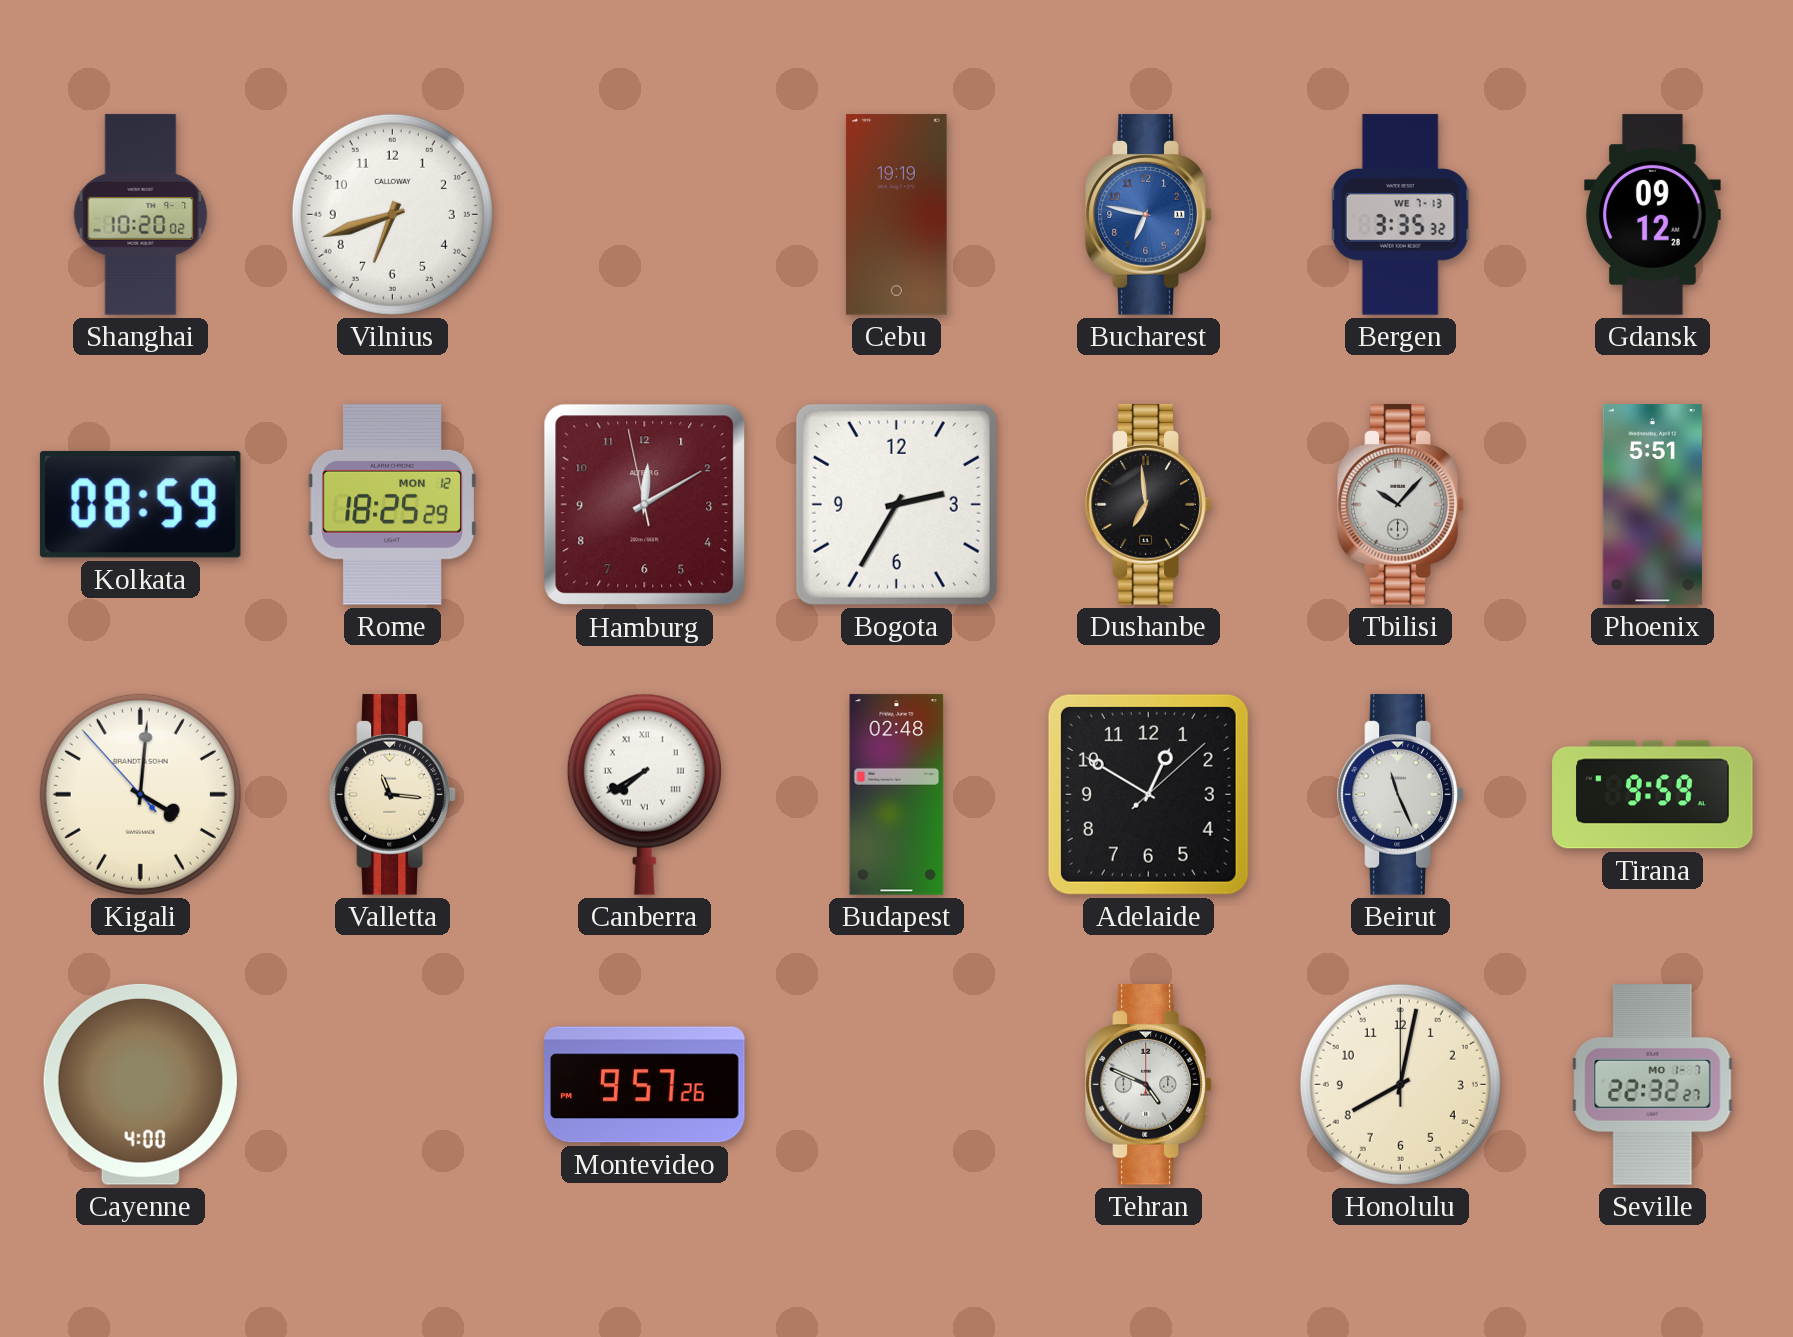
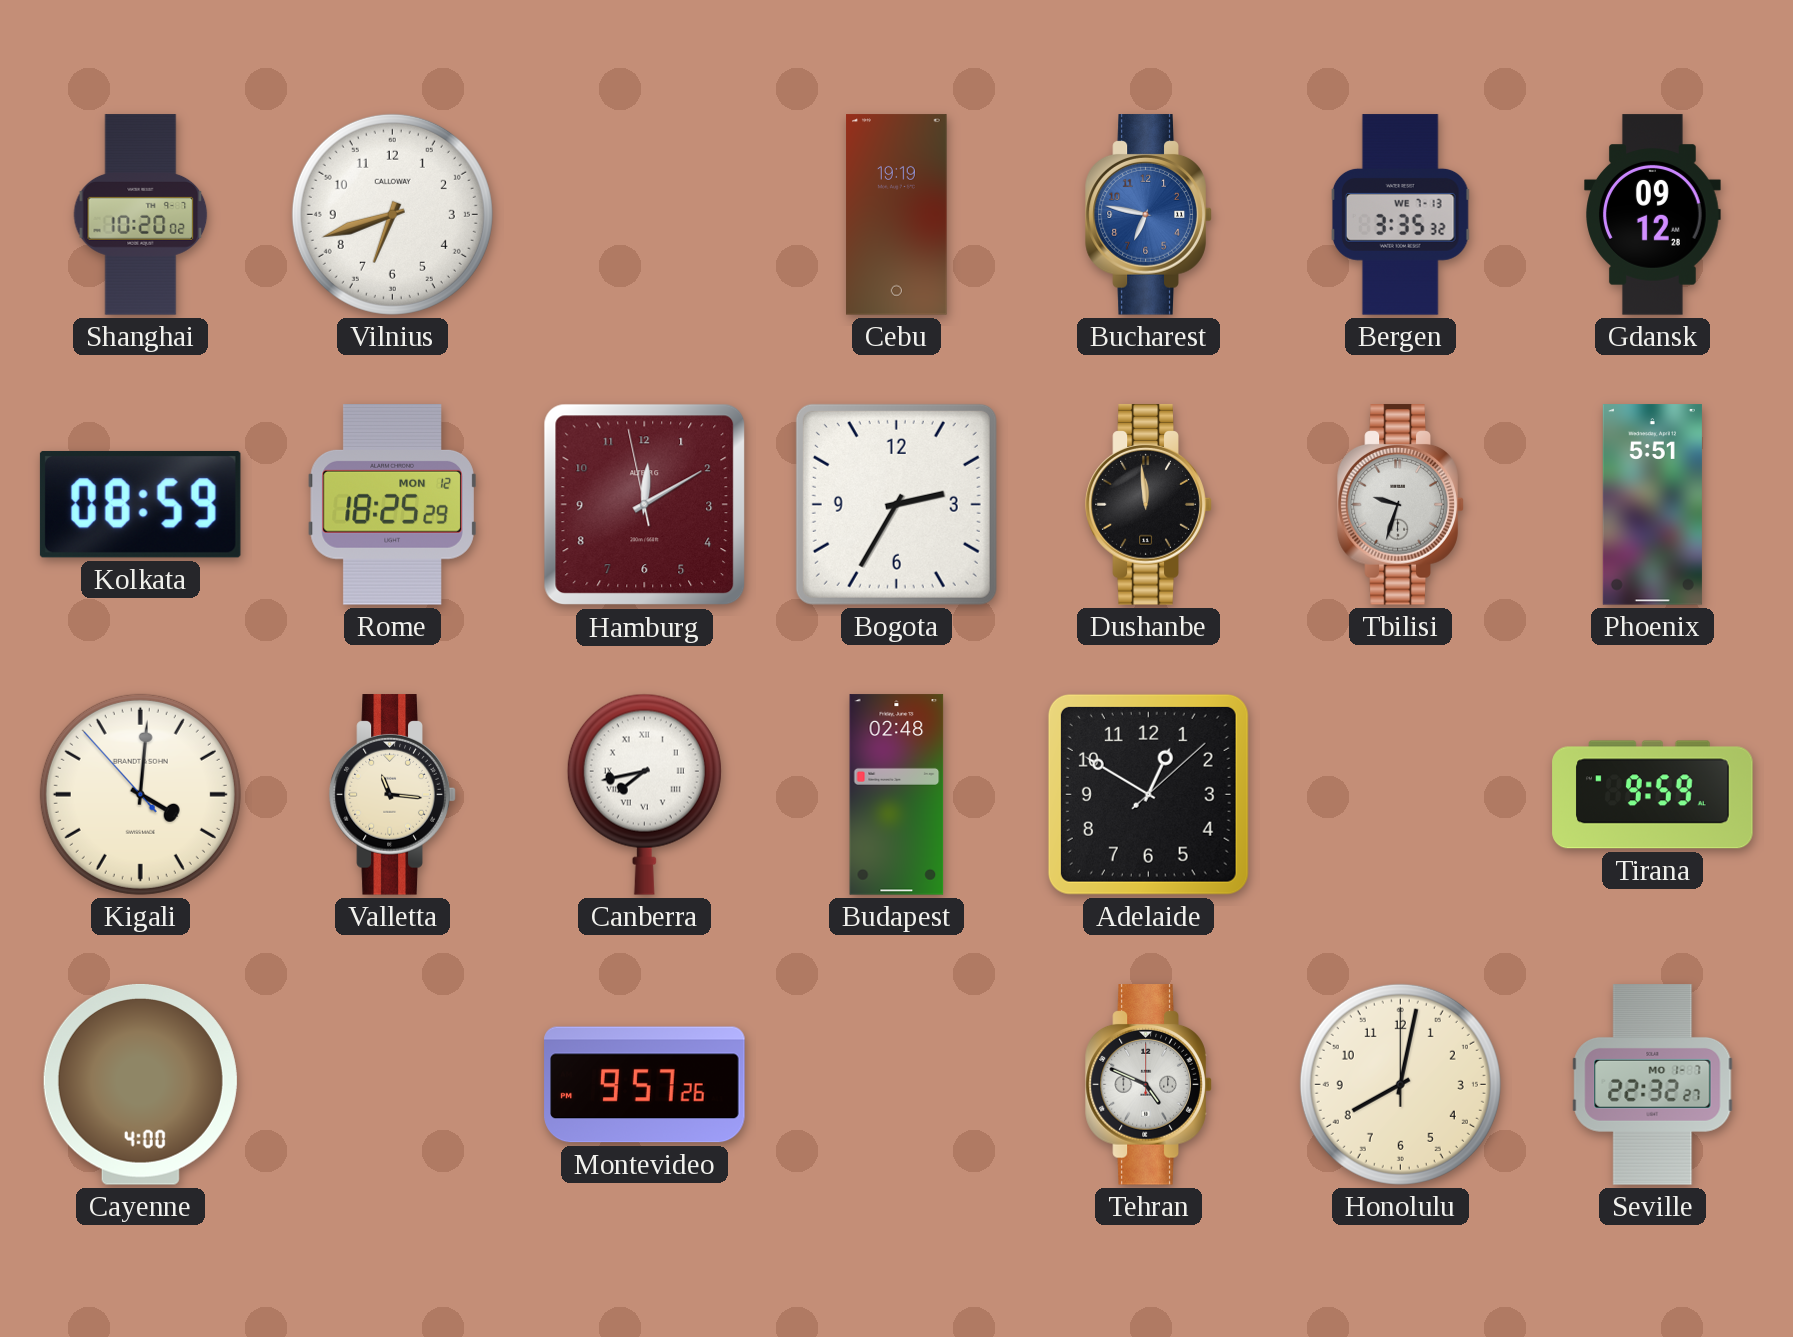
Dushanbe: 6:59 -> 11:59 (1149, 505)
Tbilisi: 10:07 -> 9:33 (1401, 505)
Canberra: 7:40 -> 7:43 (644, 794)
Beirut: 11:26 -> none (1401, 795)
